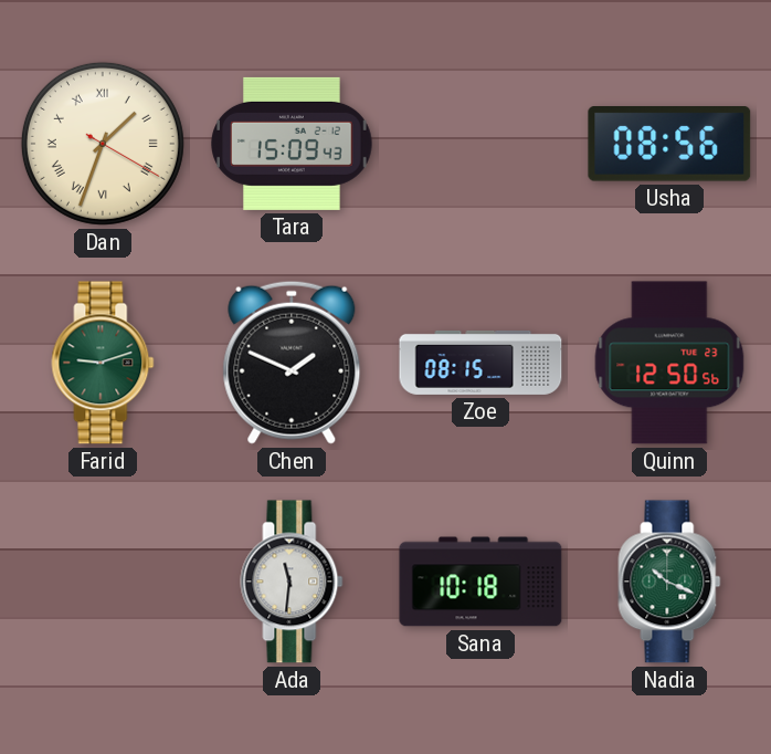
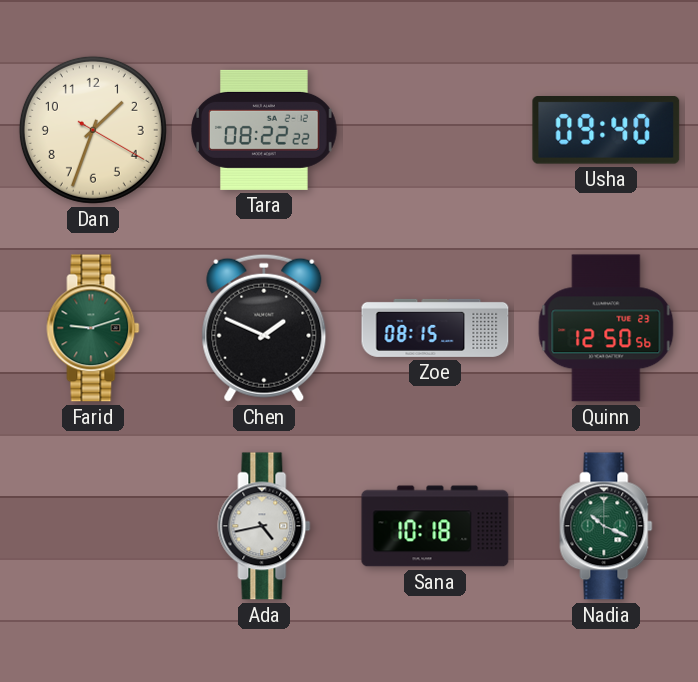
Dan numerals: Roman -> Arabic (93, 130)
Tara: 15:09 -> 08:22 (264, 130)
Usha: 08:56 -> 09:40 (606, 131)
Ada: 11:31 -> 4:43 (264, 526)
